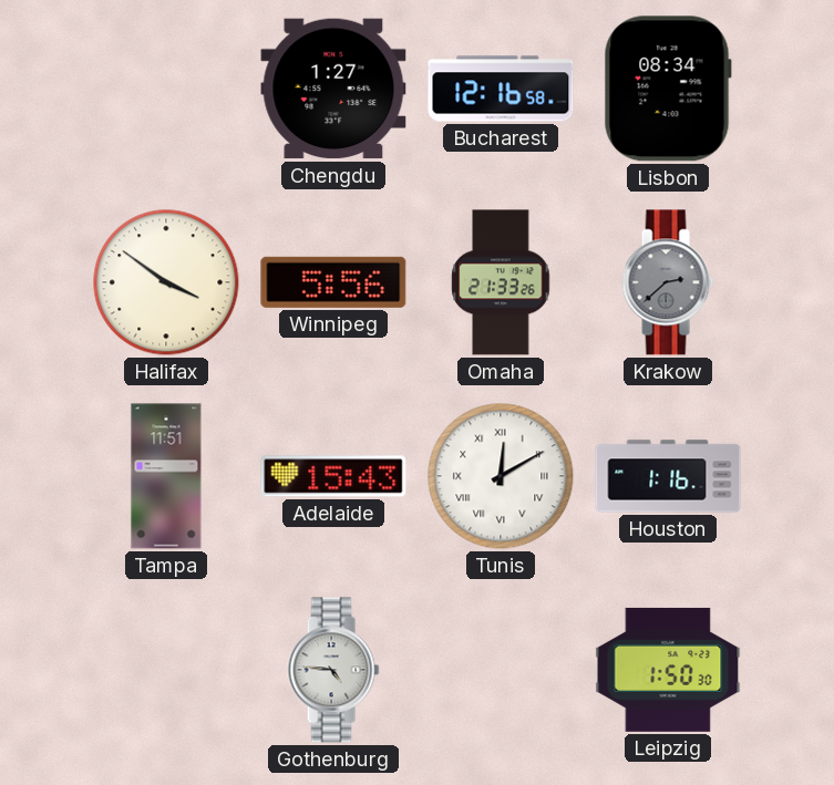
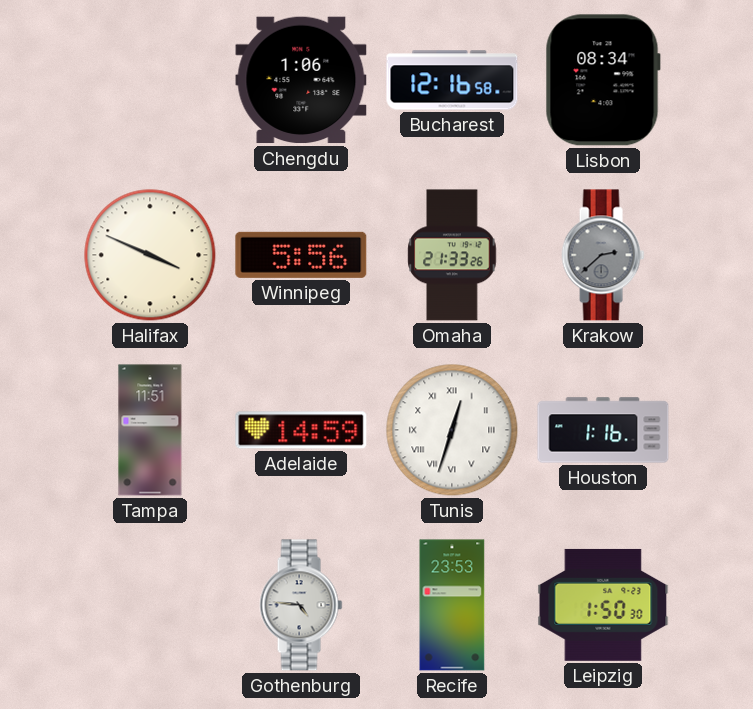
Chengdu: 1:27 -> 1:06 (301, 80)
Halifax: 3:51 -> 3:49 (150, 255)
Adelaide: 15:43 -> 14:59 (301, 430)
Tunis: 12:10 -> 12:33 (452, 430)
Recife: none -> 23:53 (452, 605)
